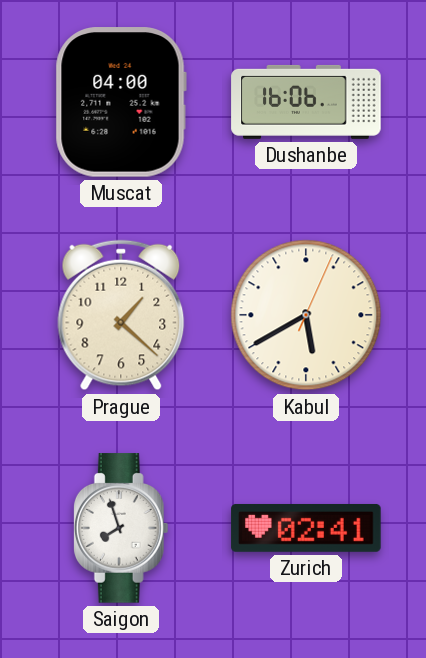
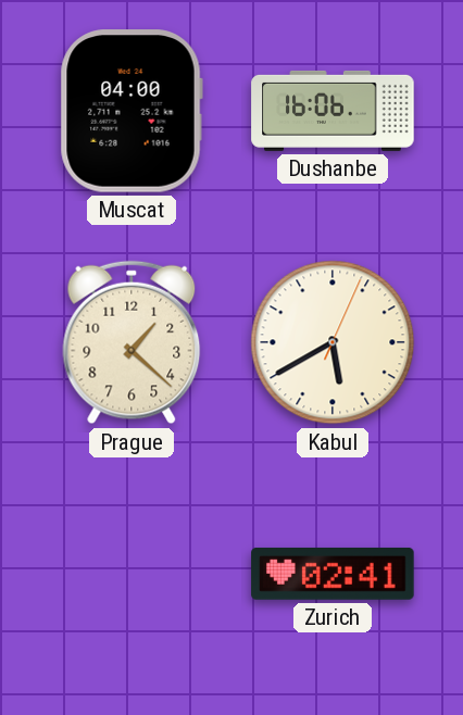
Saigon: 7:57 -> none (121, 528)
